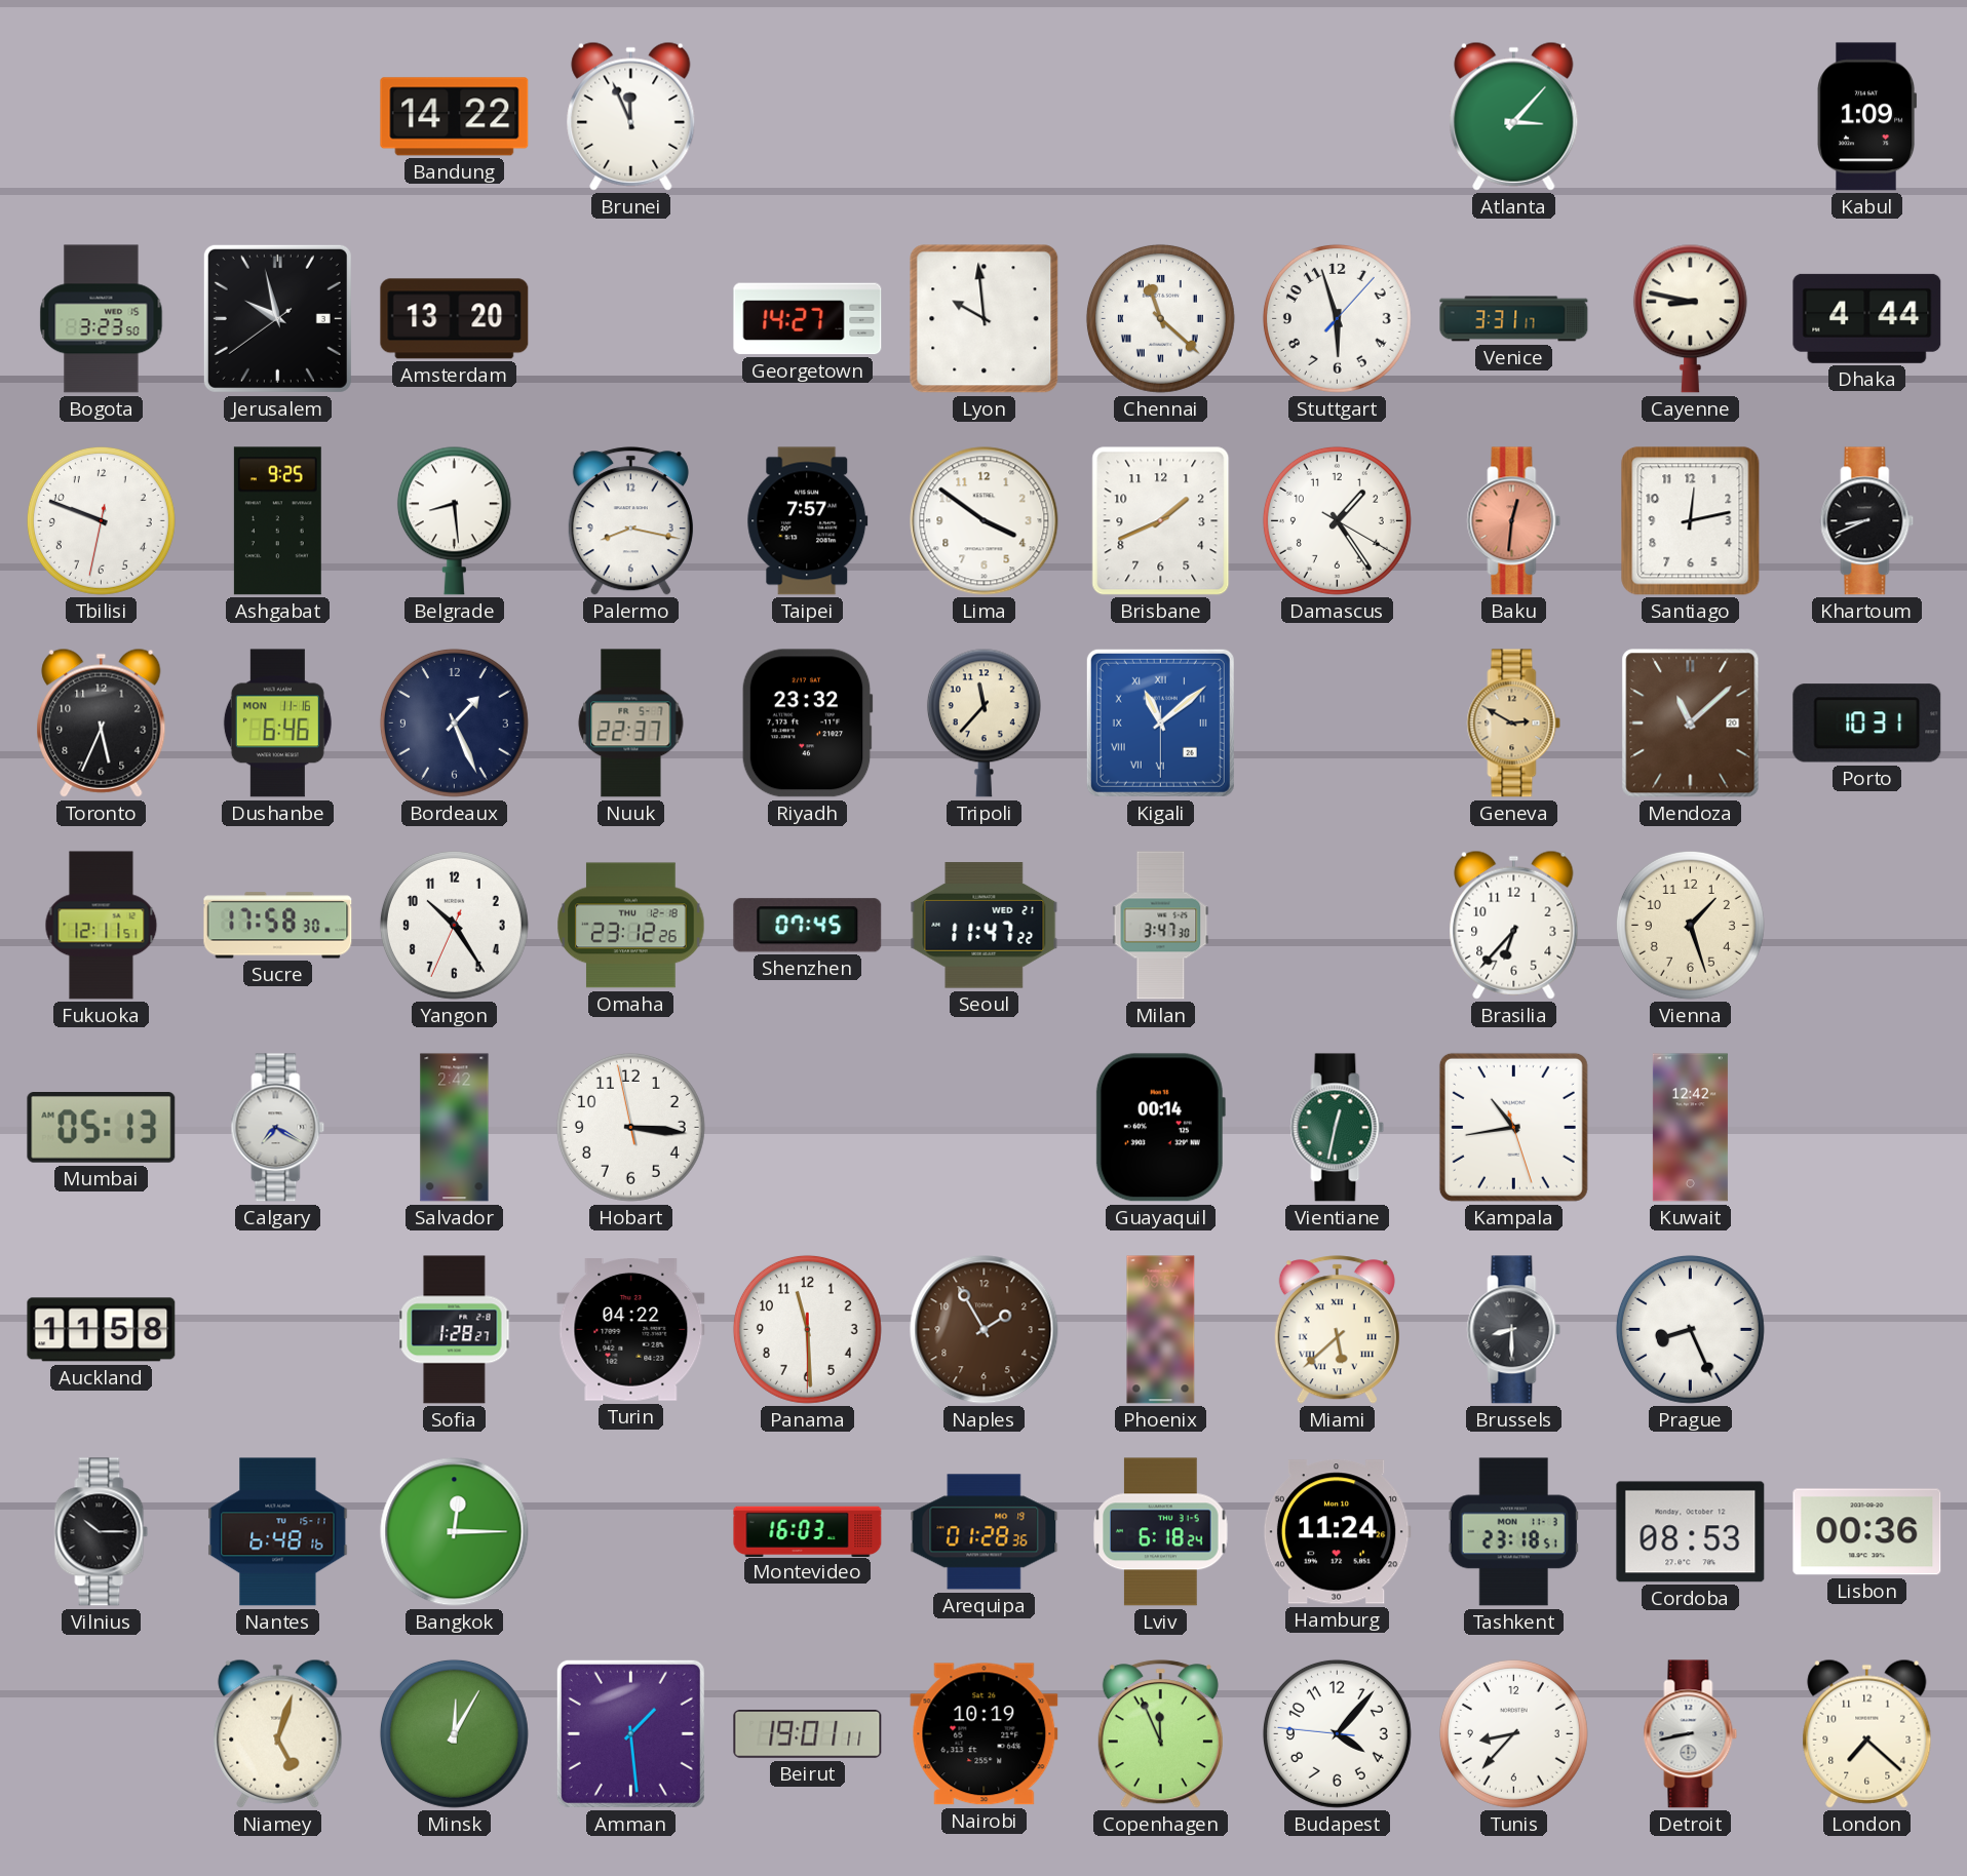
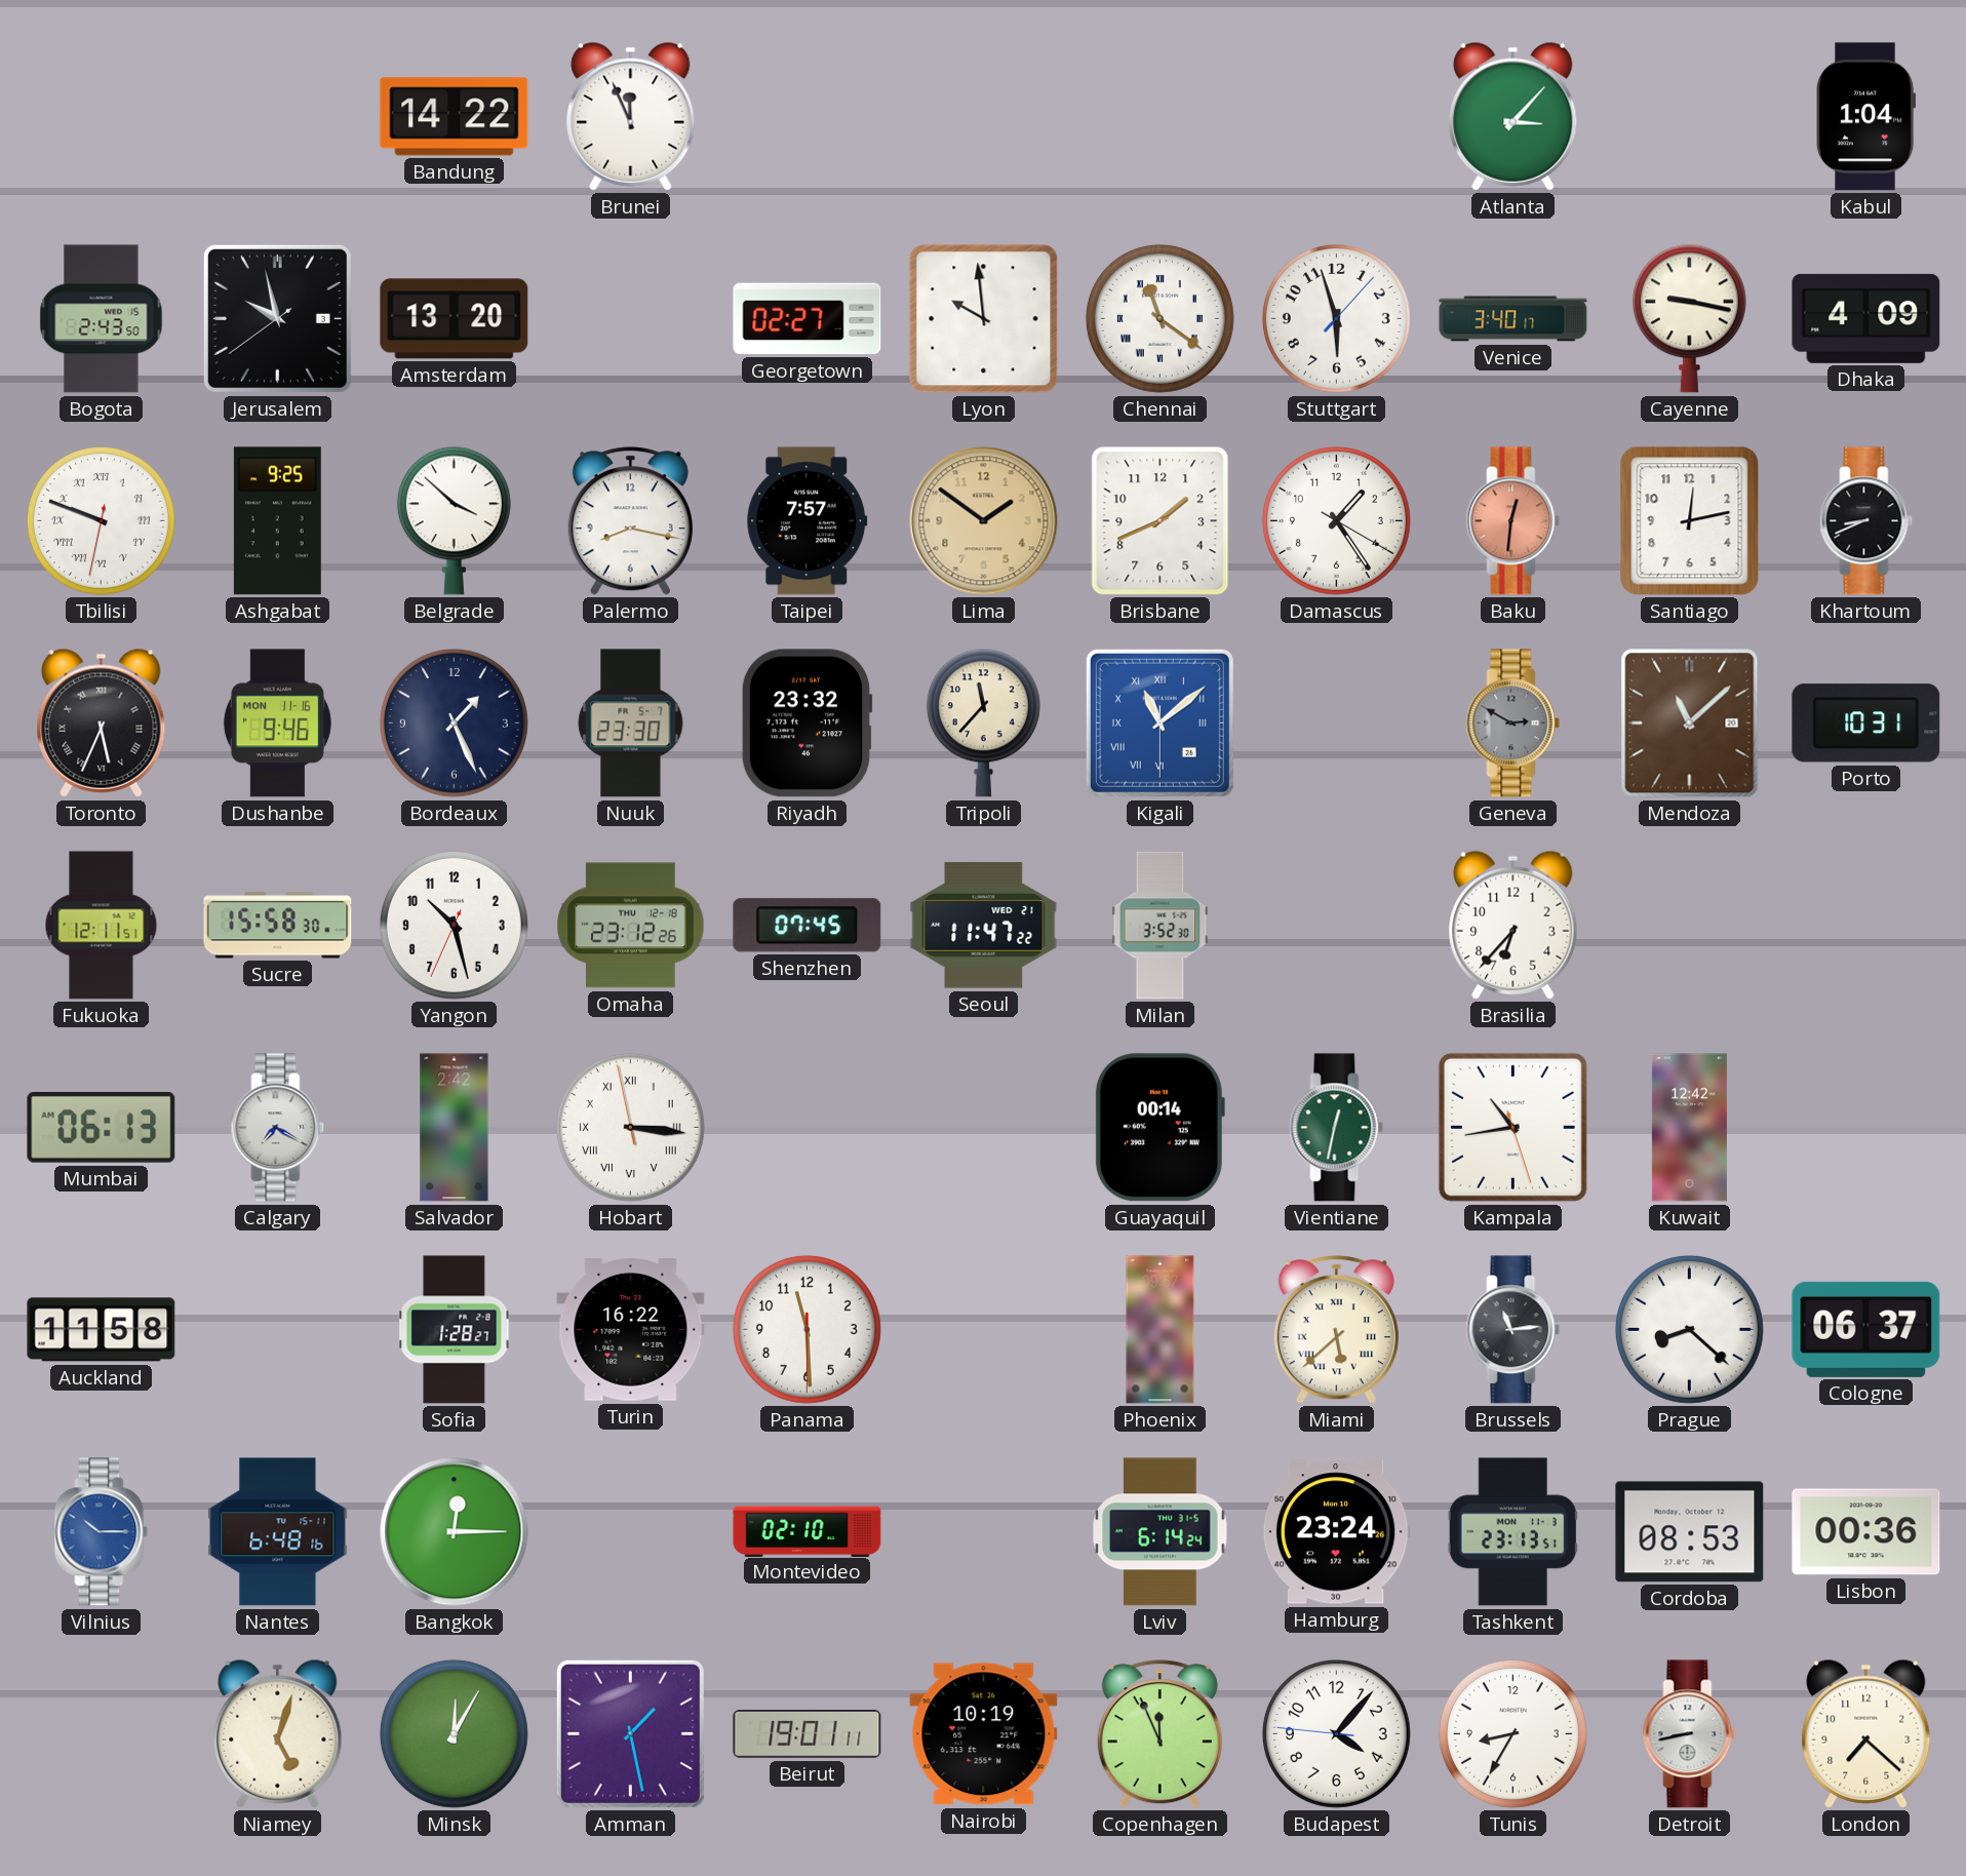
Kabul: 1:09 -> 1:04 (1866, 117)
Bogota: 3:23 -> 2:43 (102, 319)
Georgetown: 14:27 -> 02:27 (808, 319)
Chennai: 11:22 -> 11:21 (1159, 318)
Venice: 3:31 -> 3:40 (1513, 319)
Cayenne: 8:47 -> 9:17 (1689, 318)
Dhaka: 4:44 -> 4:09 (1866, 318)
Tbilisi numerals: Arabic -> Roman (101, 520)
Belgrade: 8:29 -> 3:52 (454, 520)
Lima: 3:51 -> 1:51 (984, 521)
Lima dial: white -> champagne (984, 521)
Toronto numerals: Arabic -> Roman (102, 722)
Dushanbe: 6:46 -> 9:46 (277, 724)
Nuuk: 22:37 -> 23:30 (631, 724)
Geneva dial: champagne -> grey (1513, 724)
Sucre: 17:58 -> 15:58 (278, 926)
Yangon: 10:24 -> 10:27 (454, 925)
Milan: 3:47 -> 3:52 (1161, 926)
Vienna: 1:27 -> none (1690, 925)
Mumbai: 05:13 -> 06:13 (102, 1128)
Hobart numerals: Arabic -> Roman (630, 1127)
Turin: 04:22 -> 16:22 (631, 1330)
Naples: 1:55 -> none (985, 1330)
Brussels: 8:30 -> 11:14 (1513, 1330)
Prague: 8:26 -> 8:22 (1689, 1329)
Cologne: none -> 06:37 (1866, 1329)
Vilnius dial: black -> blue (102, 1532)
Montevideo: 16:03 -> 02:10 (808, 1531)
Arequipa: 01:28 -> none (985, 1532)
Lviv: 6:18 -> 6:14 (1161, 1532)
Hamburg: 11:24 -> 23:24 (1336, 1532)
Tashkent: 23:18 -> 23:13 (1512, 1532)
Amman: 1:29 -> 1:28 (630, 1733)
Tunis: 8:37 -> 8:35 (1512, 1733)
